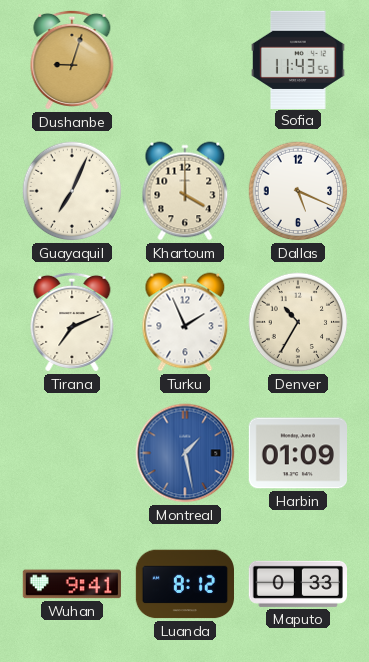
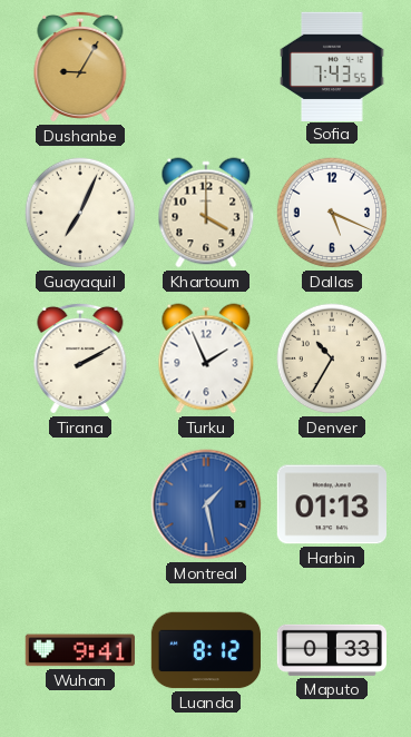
Dushanbe: 9:03 -> 9:05 (80, 67)
Sofia: 11:43 -> 7:43 (333, 66)
Tirana: 7:11 -> 2:10 (80, 358)
Harbin: 01:09 -> 01:13 (331, 504)
